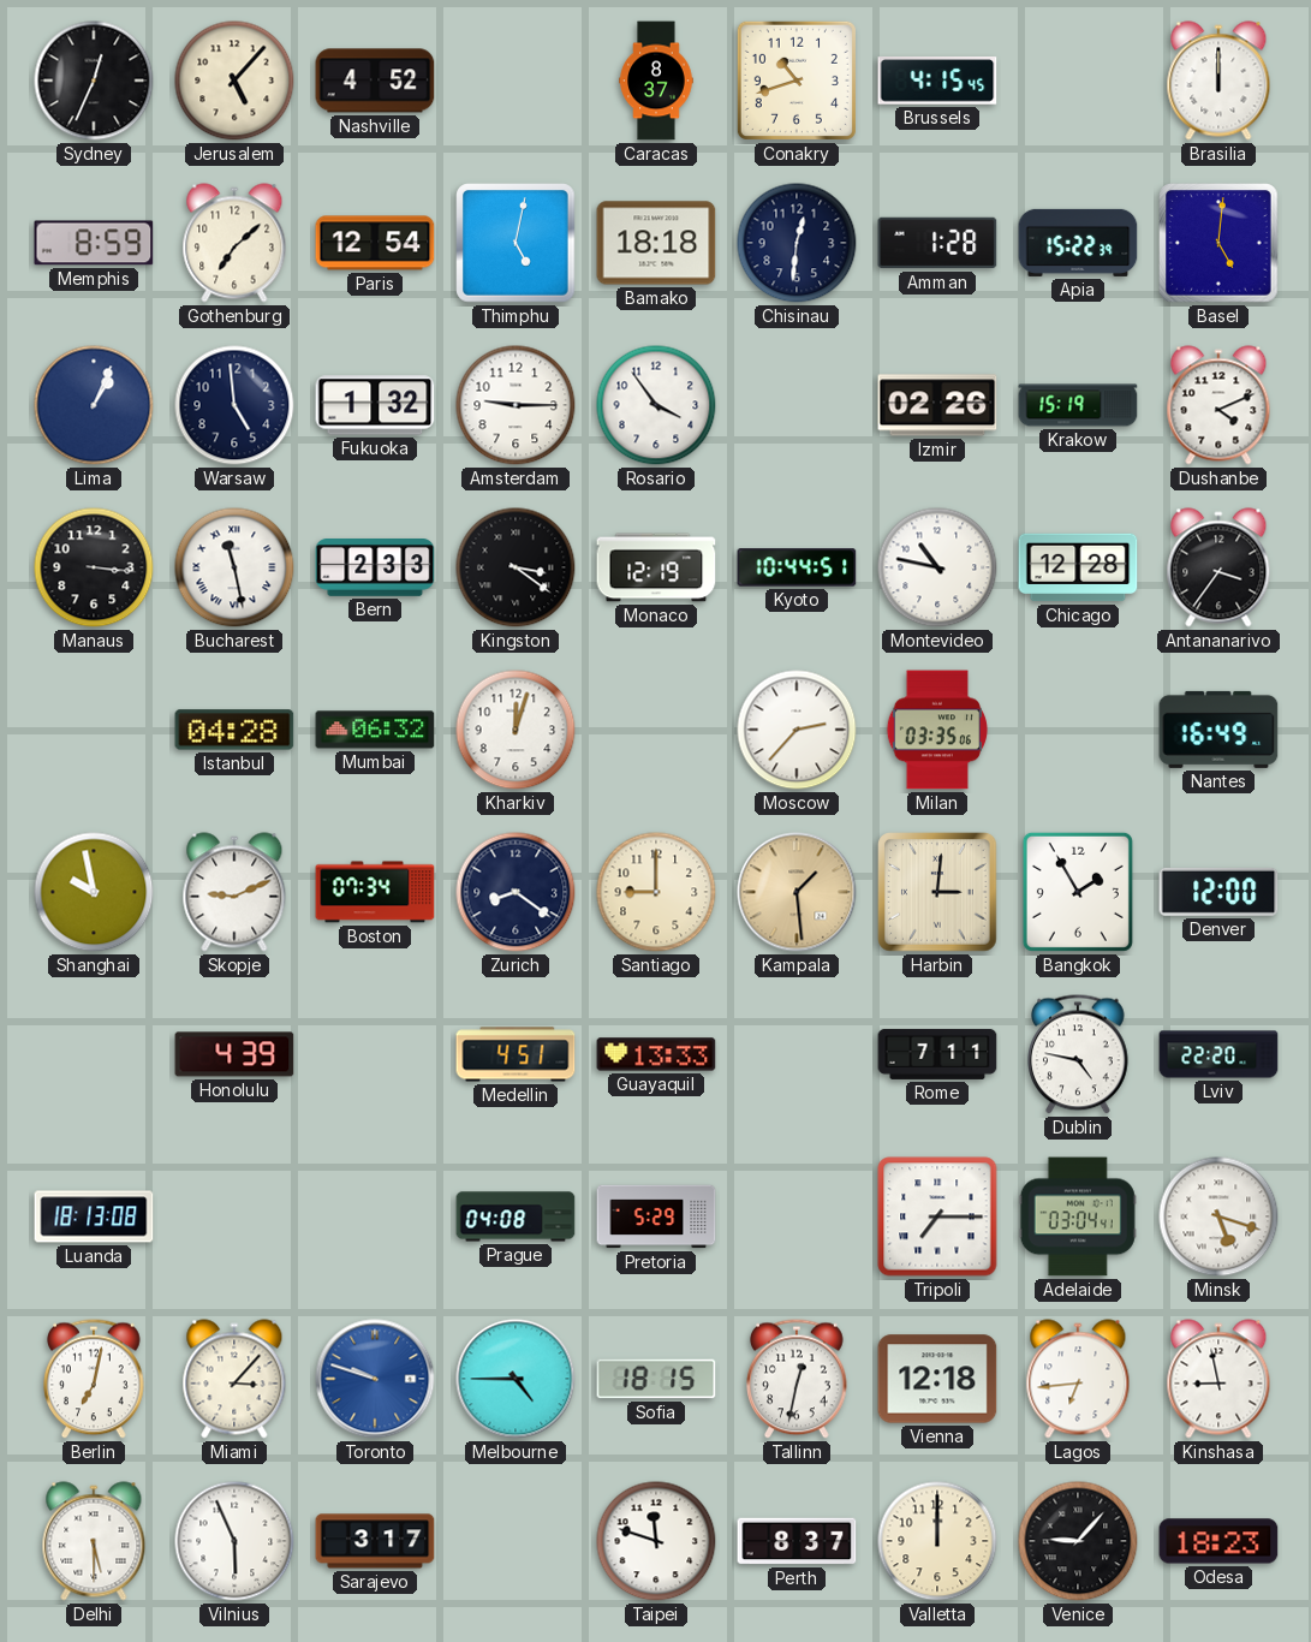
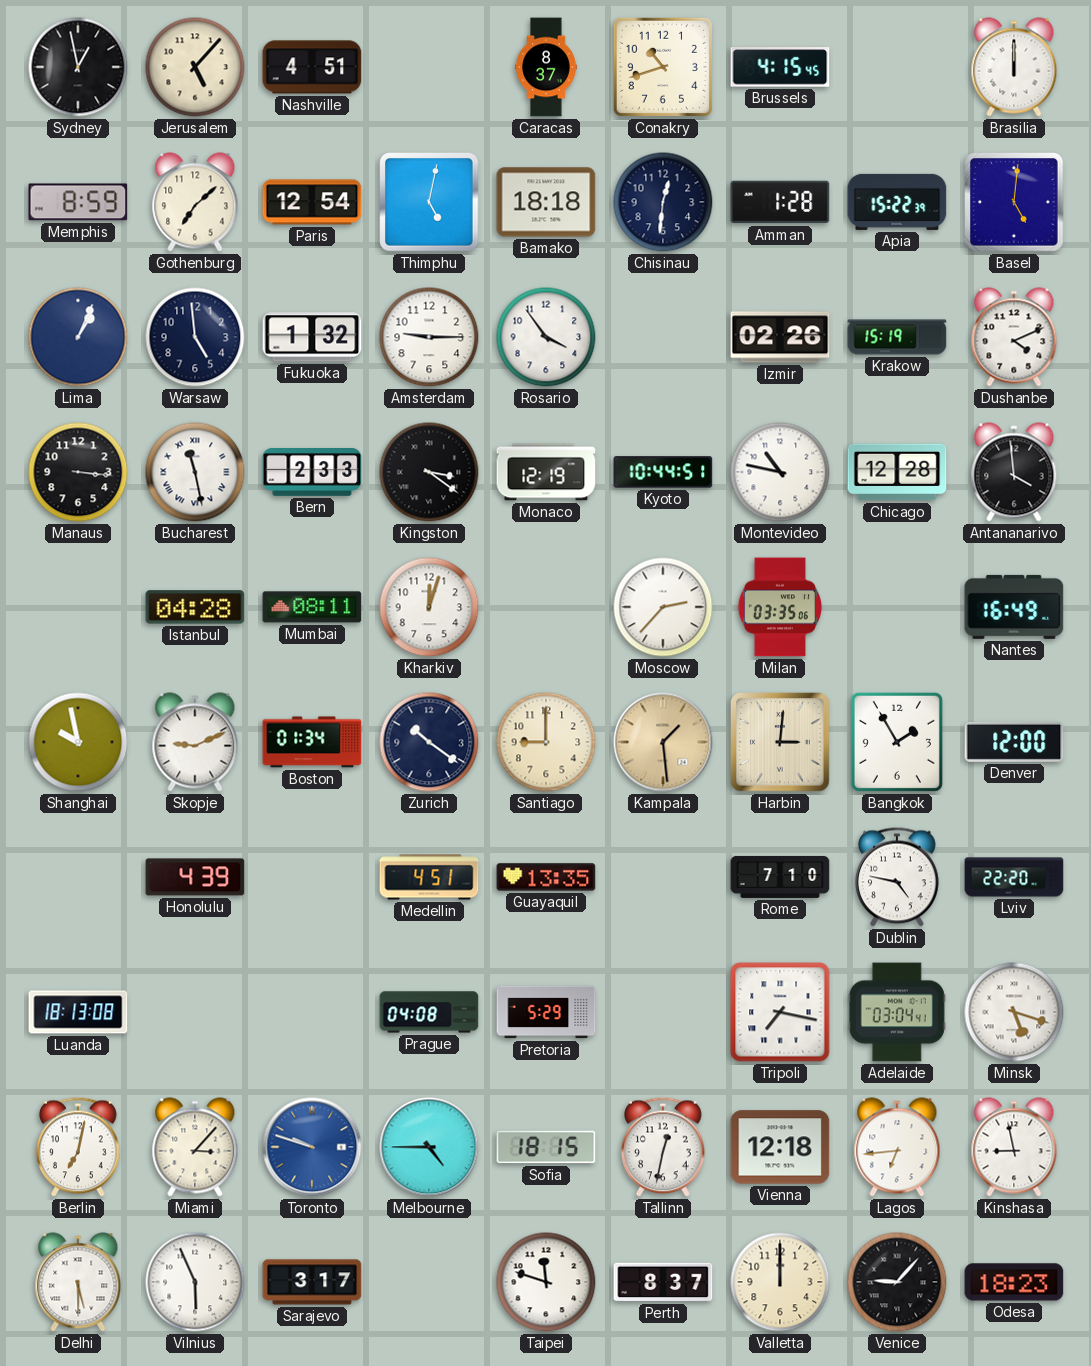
Sydney: 12:34 -> 12:58 (78, 67)
Nashville: 4:52 -> 4:51 (312, 67)
Antananarivo: 3:36 -> 3:59 (1014, 472)
Mumbai: 06:32 -> 08:11 (312, 607)
Boston: 07:34 -> 01:34 (312, 742)
Zurich: 8:21 -> 10:21 (429, 742)
Guayaquil: 13:33 -> 13:35 (546, 877)
Rome: 7:11 -> 7:10 (780, 877)
Tripoli: 7:15 -> 7:17 (780, 1012)
